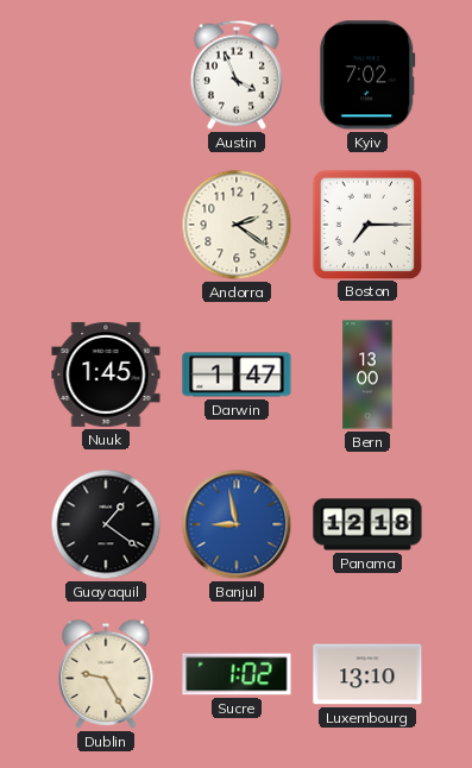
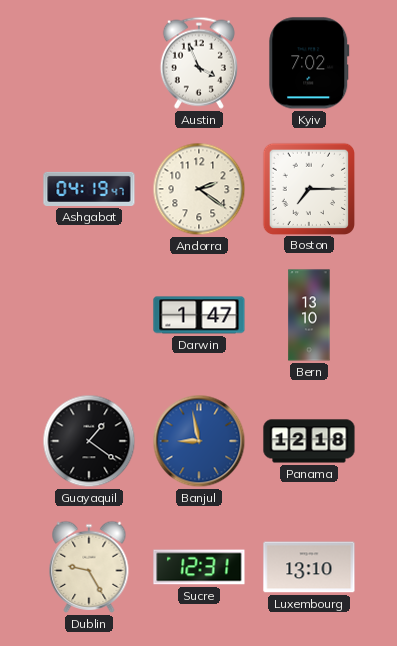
Ashgabat: none -> 04:19 (89, 189)
Nuuk: 1:45 -> none (106, 374)
Bern: 13:00 -> 13:10 (309, 315)
Sucre: 1:02 -> 12:31 (199, 567)
